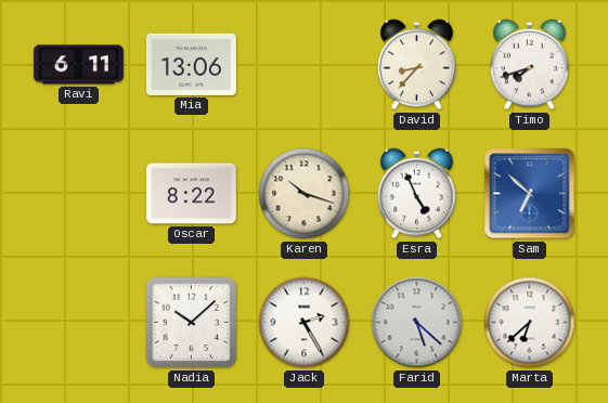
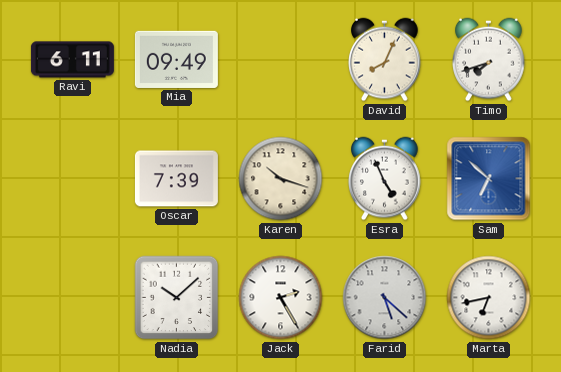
Mia: 13:06 -> 09:49 (176, 59)
David: 8:37 -> 8:04 (385, 60)
Oscar: 8:22 -> 7:39 (176, 179)
Marta: 6:38 -> 6:43 (489, 298)
